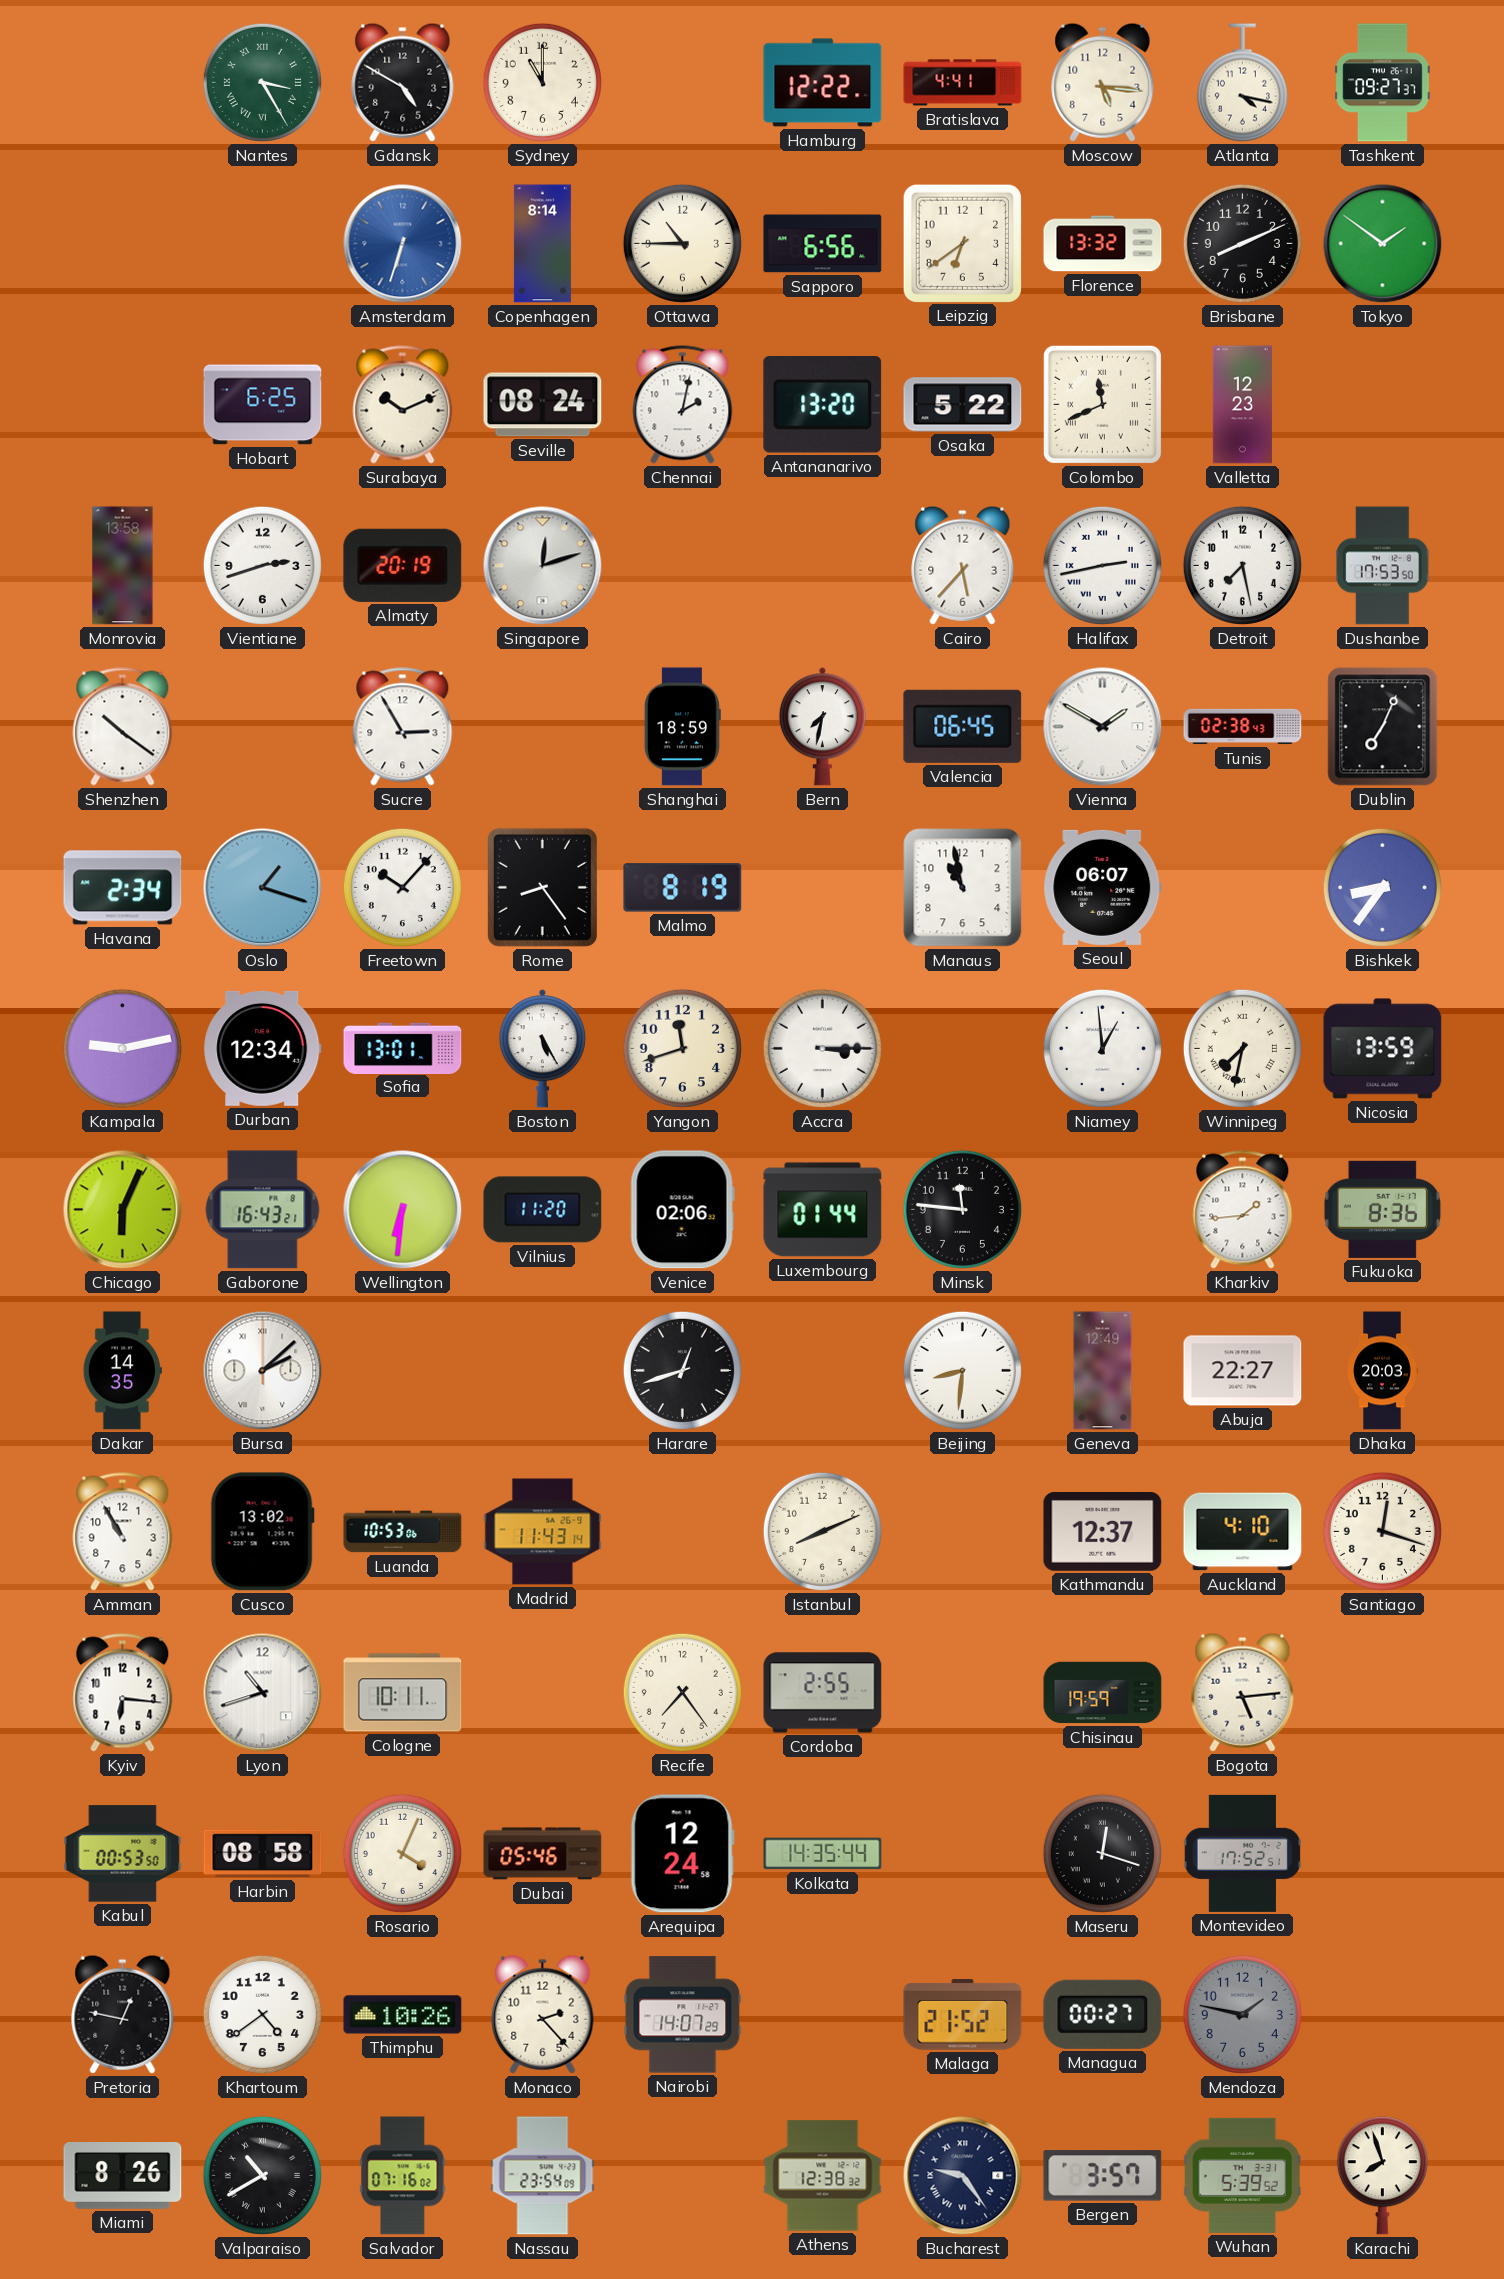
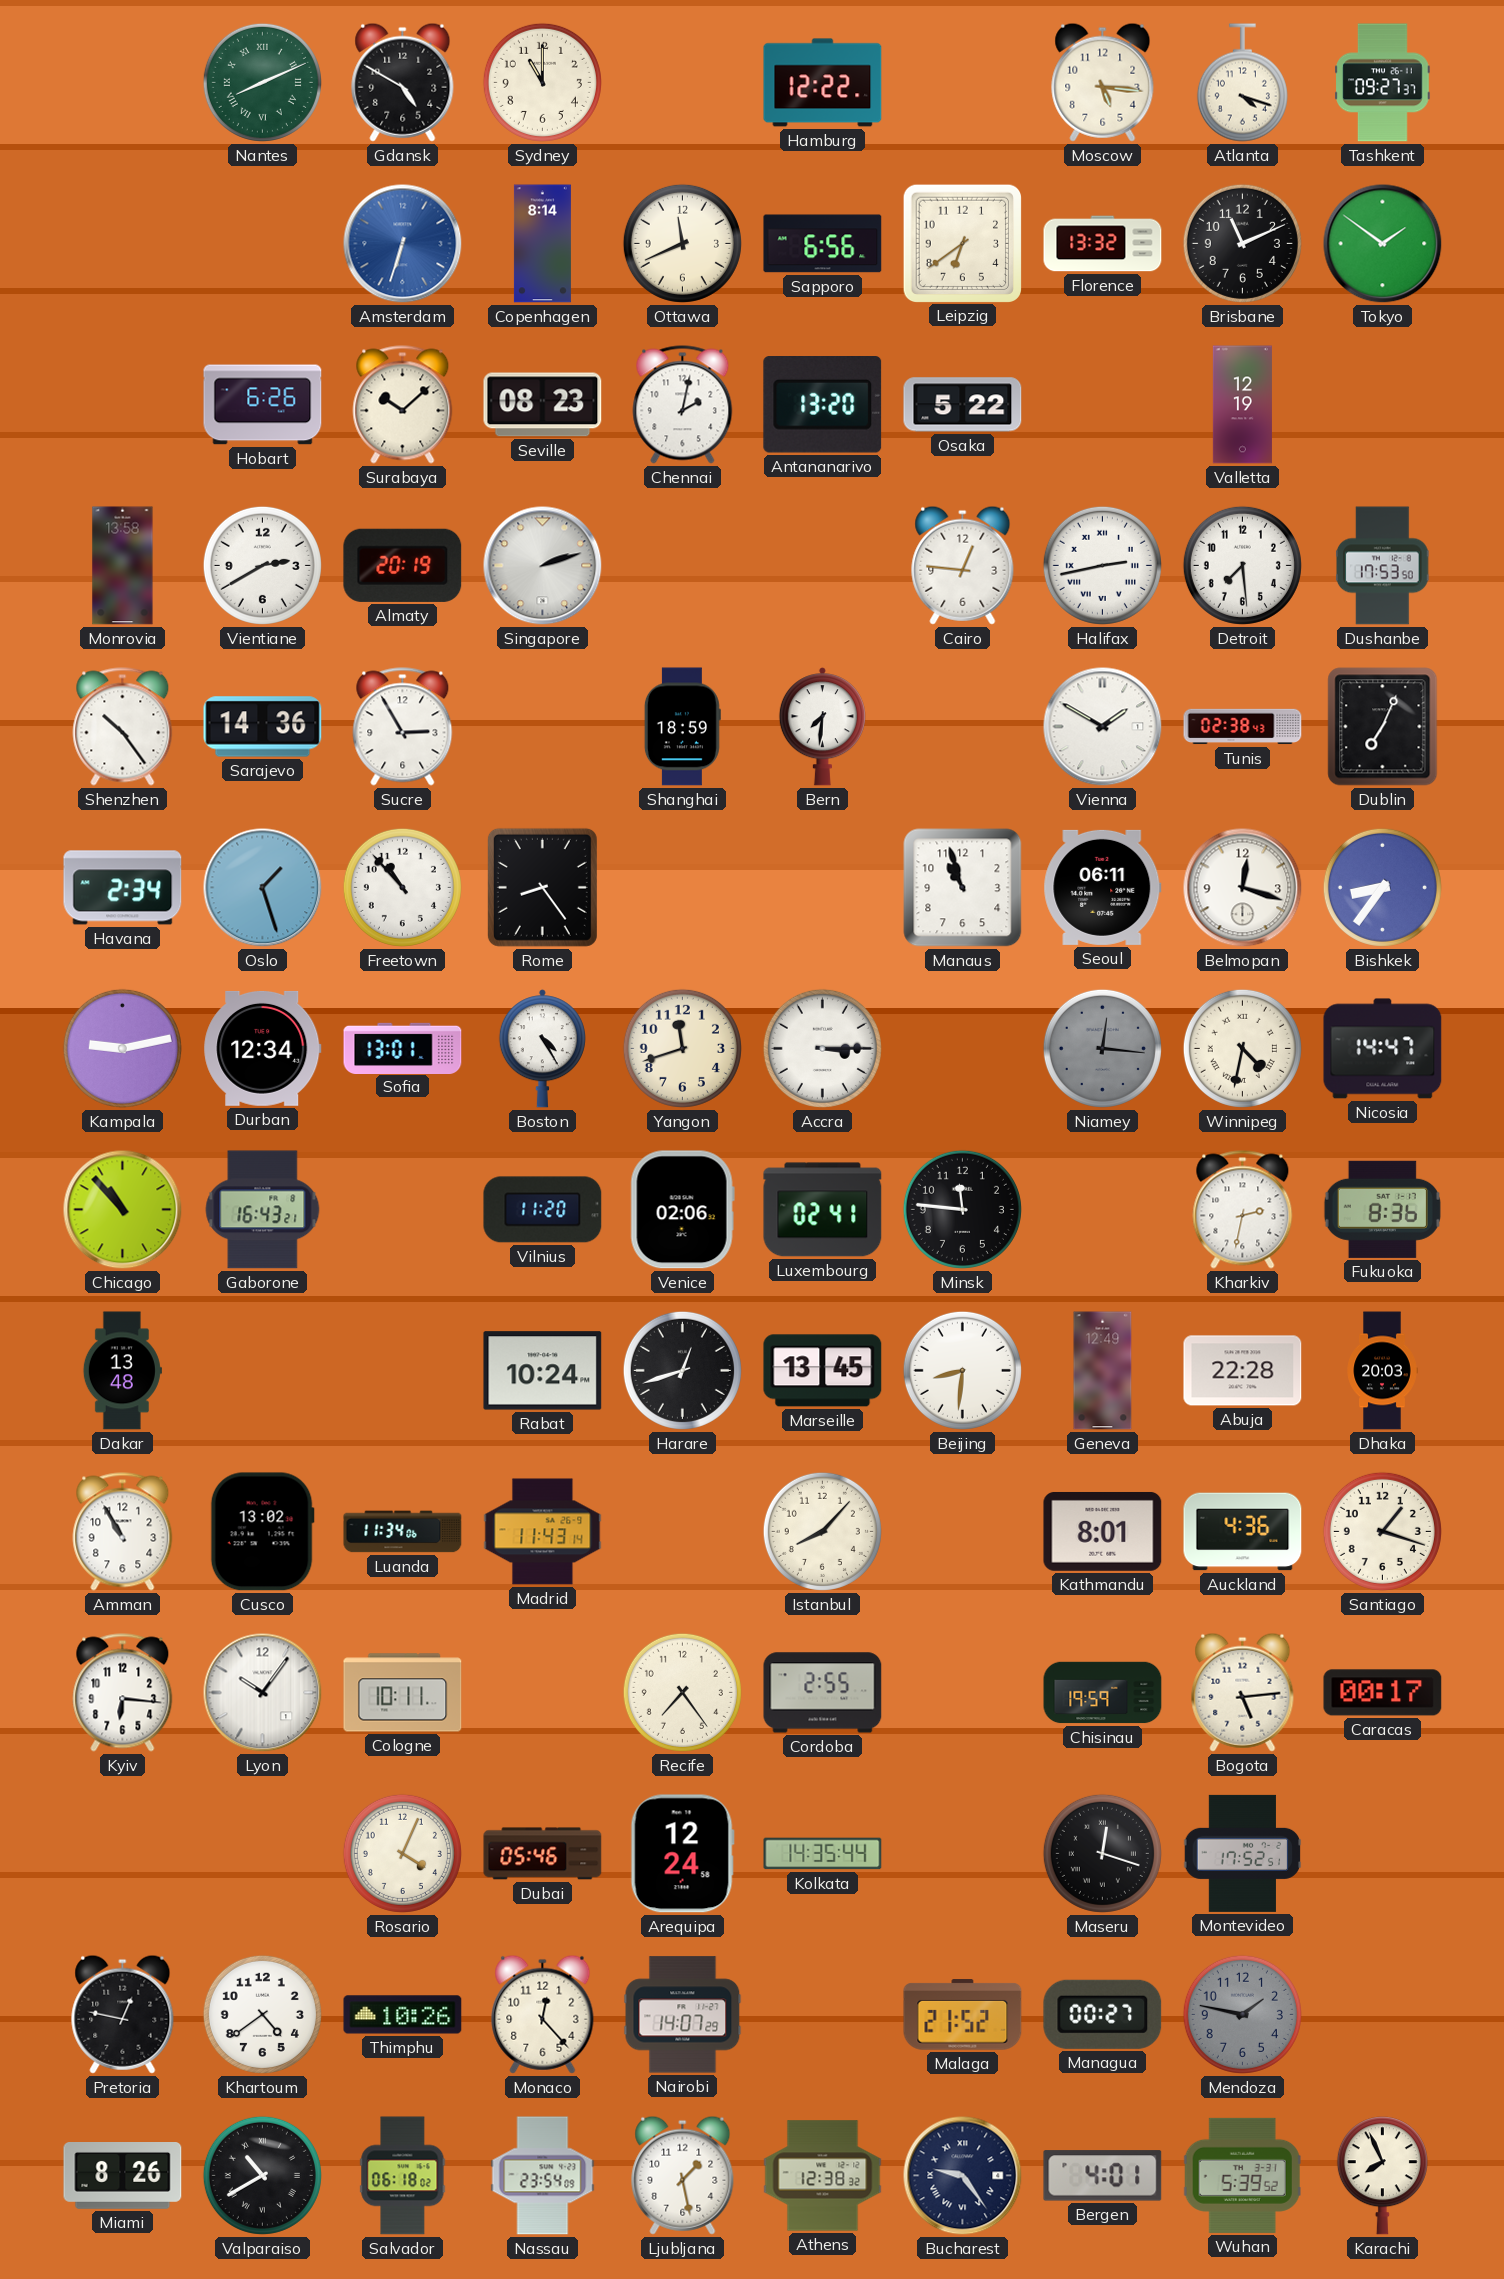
Nantes: 3:25 -> 8:11 (262, 82)
Bratislava: 4:41 -> none (963, 83)
Atlanta: 4:17 -> 4:18 (1242, 83)
Ottawa: 10:45 -> 11:41 (682, 243)
Brisbane: 8:11 -> 11:11 (1242, 243)
Hobart: 6:25 -> 6:26 (263, 405)
Surabaya: 10:11 -> 10:08 (403, 405)
Seville: 08:24 -> 08:23 (543, 405)
Colombo: 11:41 -> none (1102, 404)
Valletta: 12:23 -> 12:19 (1242, 405)
Vientiane: 2:42 -> 2:40 (262, 565)
Singapore: 12:12 -> 2:12 (543, 566)
Cairo: 5:37 -> 12:46 (963, 565)
Detroit: 7:28 -> 7:29 (1242, 565)
Shenzhen: 10:21 -> 10:24 (123, 727)
Sarajevo: none -> 14:36 (263, 727)
Bern: 7:32 -> 7:31 (822, 727)
Valencia: 06:45 -> none (963, 726)
Oslo: 1:18 -> 1:27 (263, 888)
Freetown: 10:07 -> 10:53 (402, 887)
Malmo: 8:19 -> none (683, 888)
Manaus: 10:58 -> 10:57 (963, 888)
Seoul: 06:07 -> 06:11 (1103, 887)
Belmopan: none -> 12:18 (1243, 888)
Boston: 5:25 -> 4:25 (542, 1049)
Niamey: 12:59 -> 12:16 (1102, 1048)
Niamey dial: white -> grey (1102, 1048)
Winnipeg: 7:32 -> 4:32 (1242, 1048)
Nicosia: 13:59 -> 14:47 (1383, 1049)
Chicago: 6:04 -> 10:53 (123, 1210)
Wellington: 6:31 -> none (403, 1210)
Luxembourg: 01:44 -> 02:41 (823, 1210)
Kharkiv: 1:44 -> 2:32 (1243, 1210)
Dakar: 14:35 -> 13:48 (122, 1371)
Bursa: 2:08 -> none (263, 1371)
Rabat: none -> 10:24 (543, 1371)
Marseille: none -> 13:45 (823, 1371)
Abuja: 22:27 -> 22:28 (1243, 1371)
Luanda: 10:53 -> 11:34 (403, 1532)
Istanbul: 8:11 -> 8:07 (822, 1531)
Kathmandu: 12:37 -> 8:01 (1103, 1531)
Auckland: 4:10 -> 4:36 (1243, 1532)
Santiago: 12:18 -> 1:18 (1382, 1531)
Lyon: 10:42 -> 10:06 (263, 1693)
Caracas: none -> 00:17 (1383, 1693)
Kabul: 00:53 -> none (123, 1854)
Harbin: 08:58 -> none (263, 1854)
Monaco: 2:23 -> 12:23 (543, 2014)
Salvador: 07:16 -> 06:18 (403, 2176)
Ljubljana: none -> 1:28 (683, 2175)
Bergen: 3:57 -> 4:01 (1103, 2176)
Karachi: 7:57 -> 7:56 (1382, 2176)
